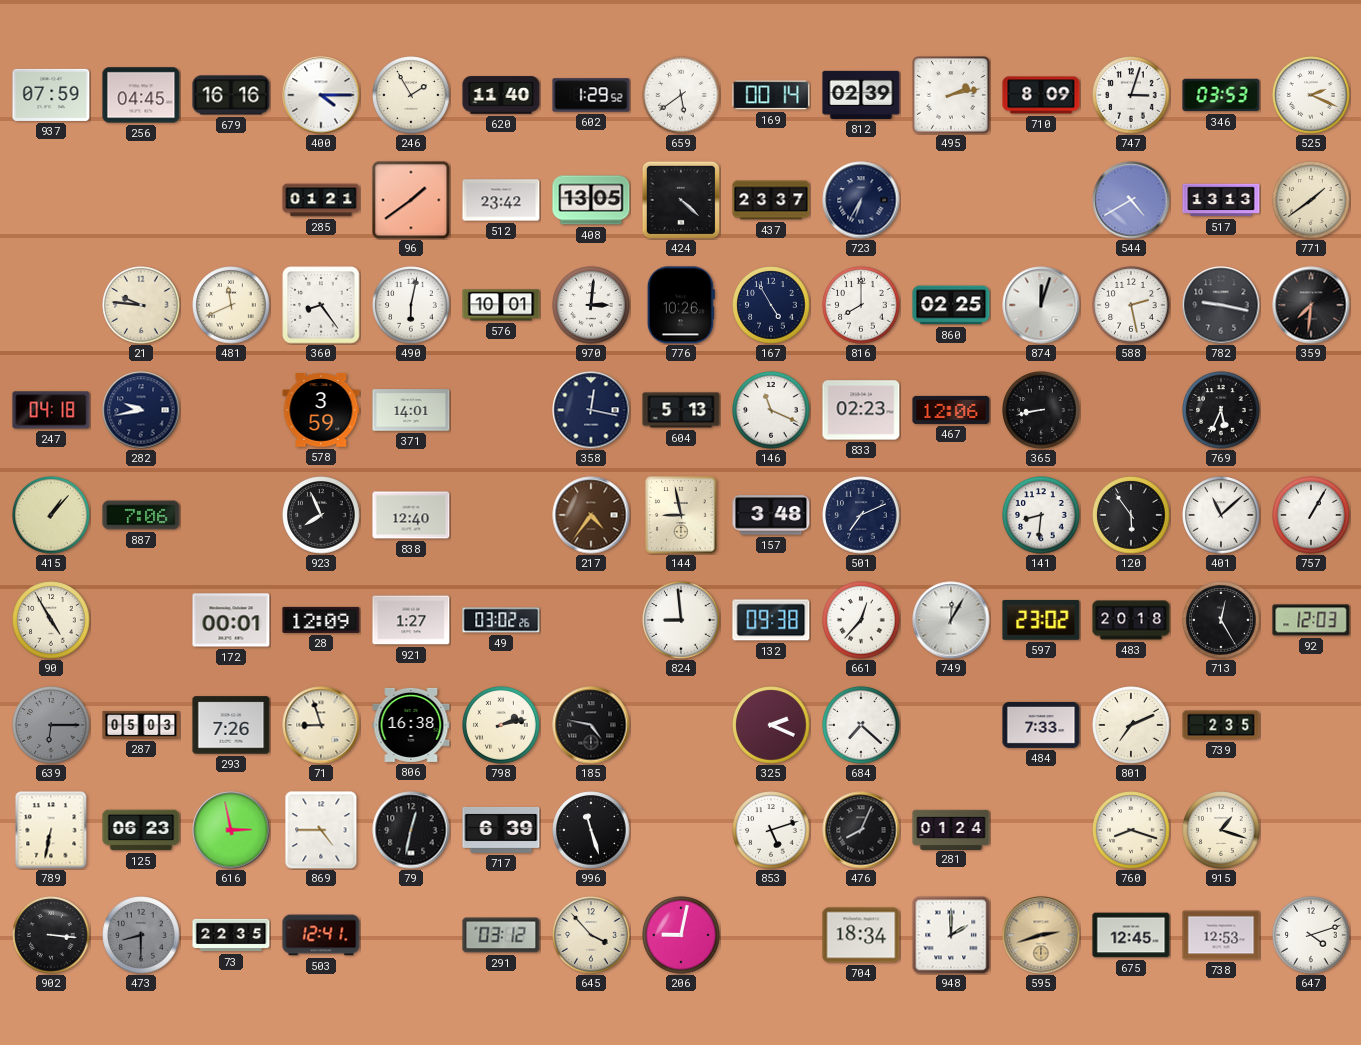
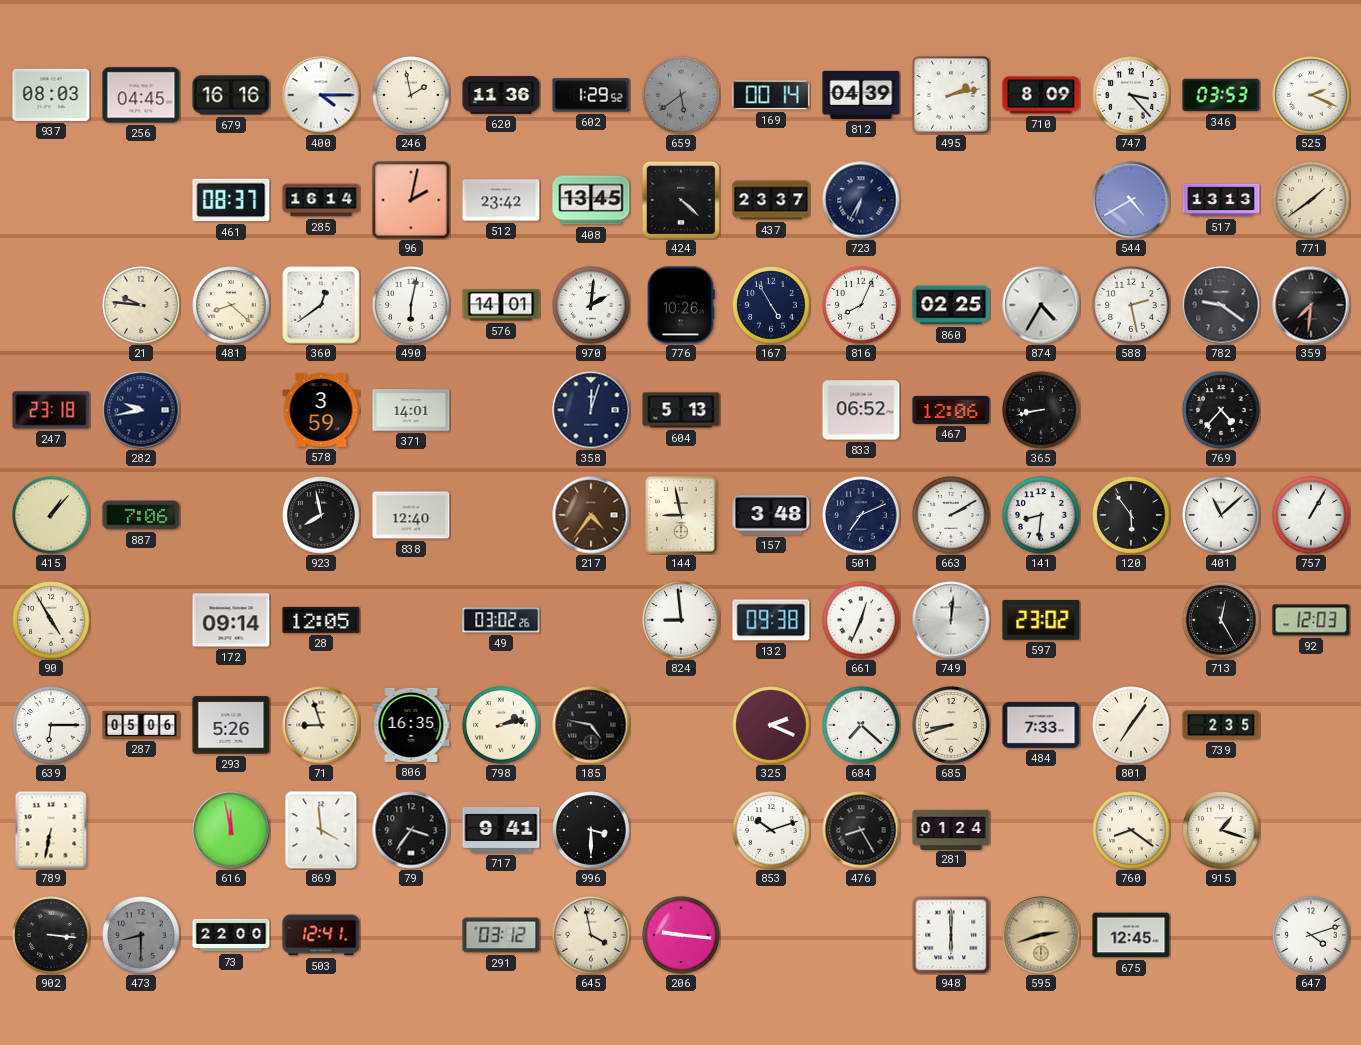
937: 07:59 -> 08:03 (51, 95)
246: 1:55 -> 1:58 (411, 95)
620: 11:40 -> 11:36 (501, 95)
659 dial: white -> grey (681, 95)
812: 02:39 -> 04:39 (861, 95)
747: 3:03 -> 3:23 (1131, 95)
461: none -> 08:37 (231, 200)
285: 01:21 -> 16:14 (321, 200)
96: 1:39 -> 2:02 (411, 200)
408: 13:05 -> 13:45 (591, 200)
481: 11:41 -> 8:22 (231, 305)
360: 8:24 -> 12:39 (321, 305)
576: 10:01 -> 14:01 (501, 305)
970: 3:01 -> 2:01 (591, 305)
816: 8:00 -> 8:04 (861, 305)
874: 12:03 -> 4:35 (1041, 305)
782: 9:17 -> 9:21 (1221, 305)
247: 04:18 -> 23:18 (51, 410)
358: 12:17 -> 12:03 (591, 410)
146: 11:19 -> none (771, 410)
833: 02:23 -> 06:52 (861, 410)
769: 5:34 -> 4:37 (1221, 410)
923: 7:56 -> 7:58 (321, 515)
663: none -> 2:10 (951, 515)
172: 00:01 -> 09:14 (231, 620)
28: 12:09 -> 12:05 (321, 620)
921: 1:27 -> none (411, 620)
661: 12:37 -> 12:34 (861, 620)
749: 12:05 -> 12:01 (951, 620)
483: 20:18 -> none (1131, 620)
639 dial: grey -> white (51, 725)
287: 05:03 -> 05:06 (141, 725)
293: 7:26 -> 5:26 (231, 725)
806: 16:38 -> 16:35 (411, 725)
685: none -> 8:42 (951, 725)
801: 7:11 -> 7:06 (1131, 725)
125: 06:23 -> none (141, 830)
616: 2:58 -> 11:58 (231, 830)
869: 4:45 -> 3:59 (321, 830)
79: 12:32 -> 3:36 (411, 830)
717: 6:39 -> 9:41 (501, 830)
996: 11:27 -> 3:30 (591, 830)
853: 5:12 -> 10:12 (771, 830)
476: 8:04 -> 8:25 (861, 830)
760: 8:18 -> 8:21 (1131, 830)
73: 22:35 -> 22:00 (231, 935)
645: 3:53 -> 3:58 (591, 935)
206: 9:02 -> 9:16 (681, 935)
704: 18:34 -> none (861, 935)
948: 2:00 -> 6:00 (951, 935)
738: 12:53 -> none (1221, 935)
